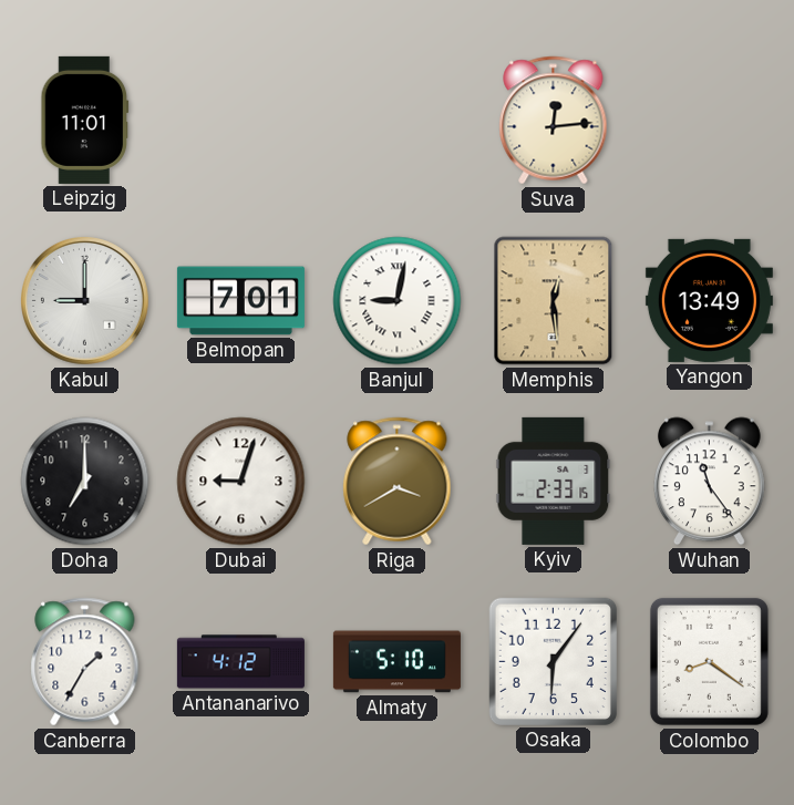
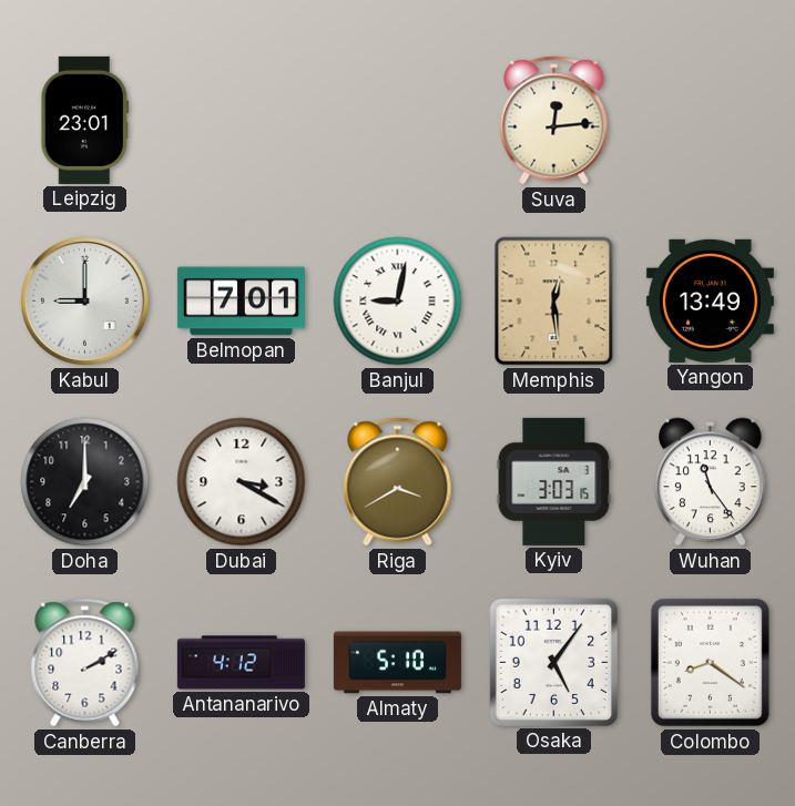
Leipzig: 11:01 -> 23:01 (85, 120)
Dubai: 9:03 -> 3:20 (242, 482)
Kyiv: 2:33 -> 3:03 (554, 481)
Canberra: 1:35 -> 2:10 (85, 663)
Osaka: 6:06 -> 5:06 (553, 662)
